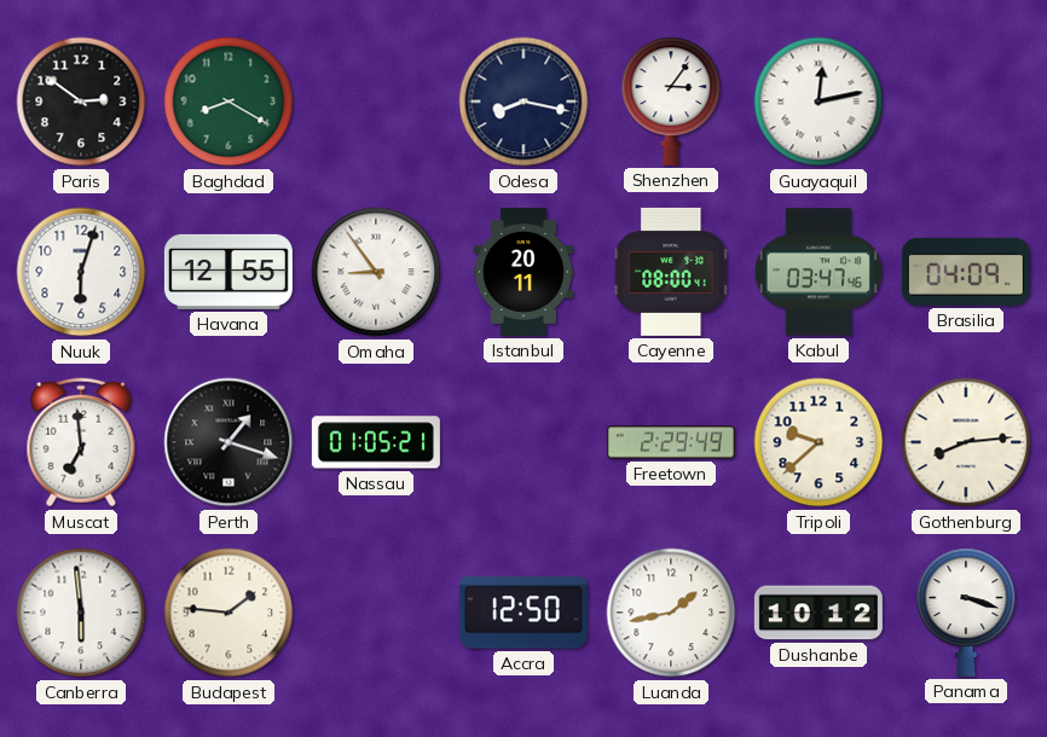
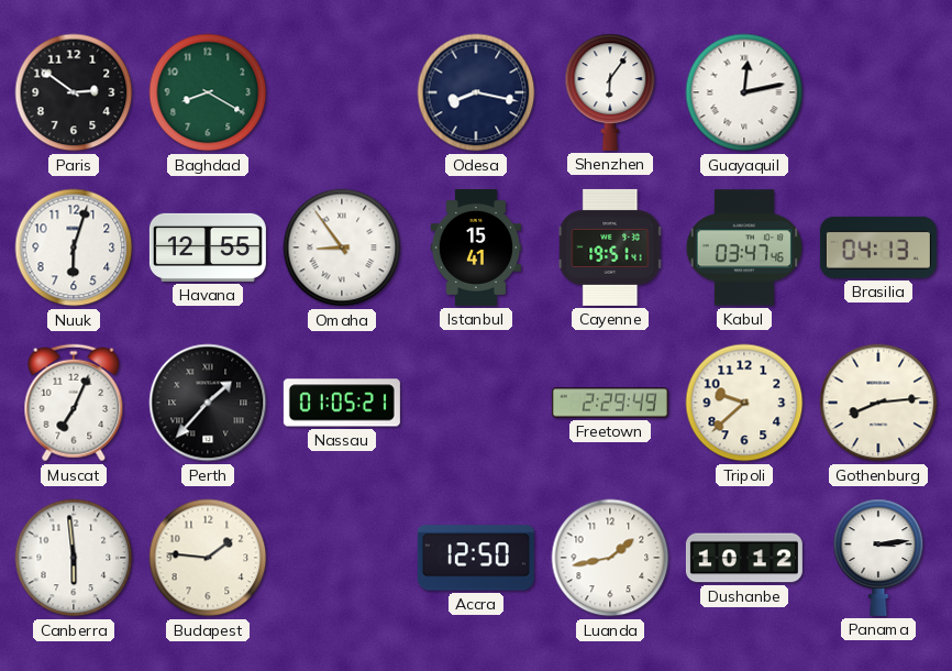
Shenzhen: 3:06 -> 6:06 (610, 92)
Istanbul: 20:11 -> 15:41 (475, 248)
Cayenne: 08:00 -> 19:51 (611, 248)
Brasilia: 04:09 -> 04:13 (878, 248)
Muscat: 6:59 -> 7:04 (74, 403)
Perth: 1:18 -> 1:37 (208, 403)
Panama: 3:18 -> 3:14 (878, 558)
